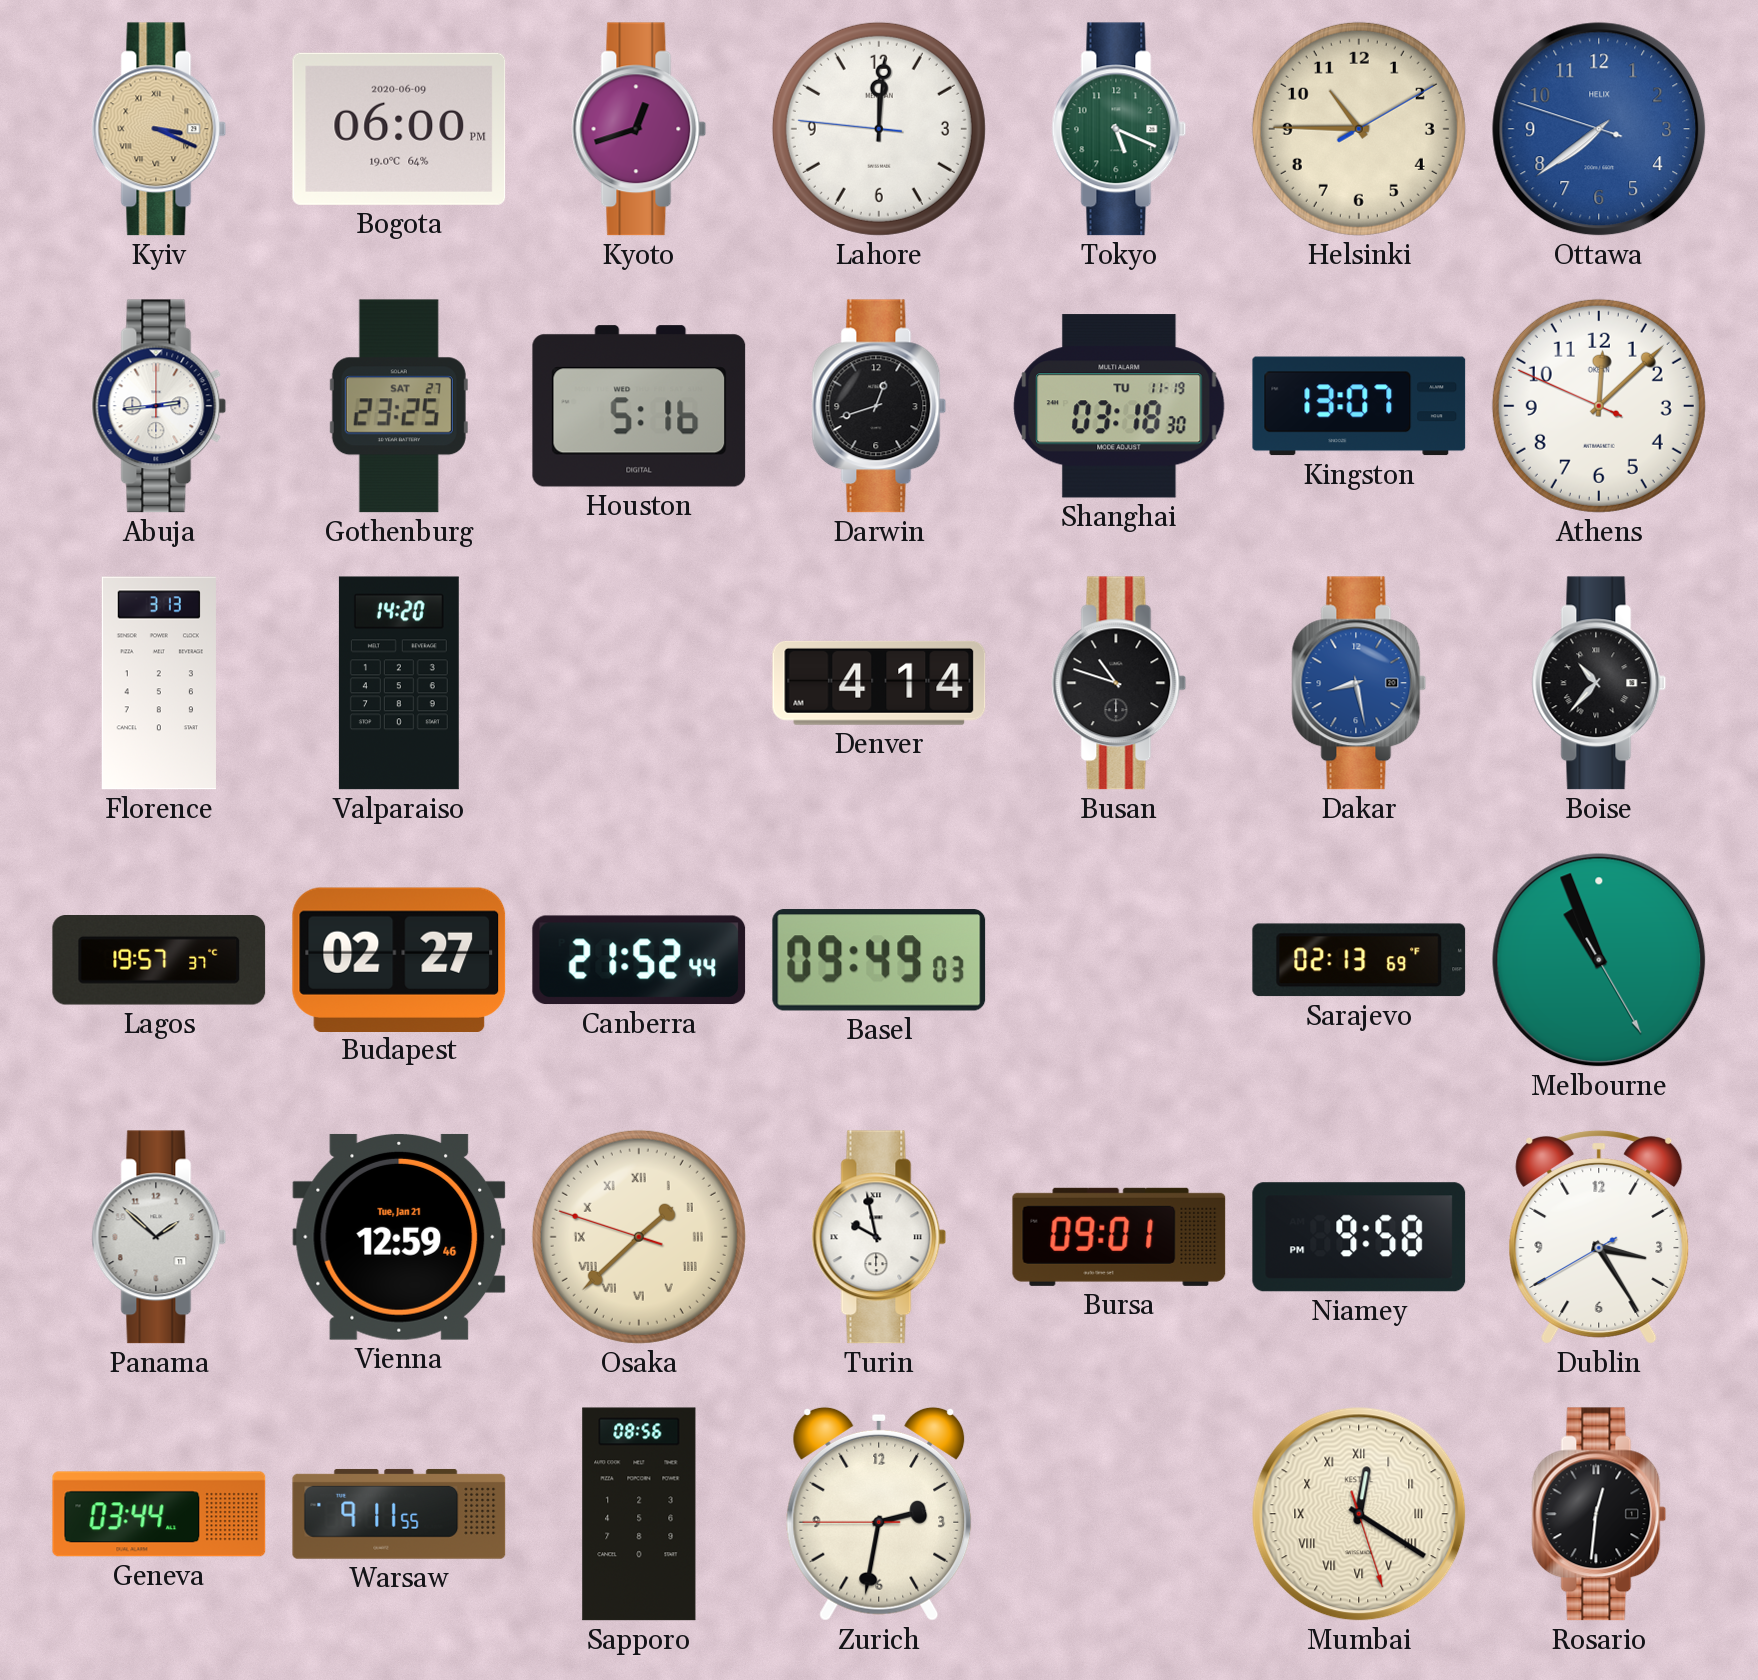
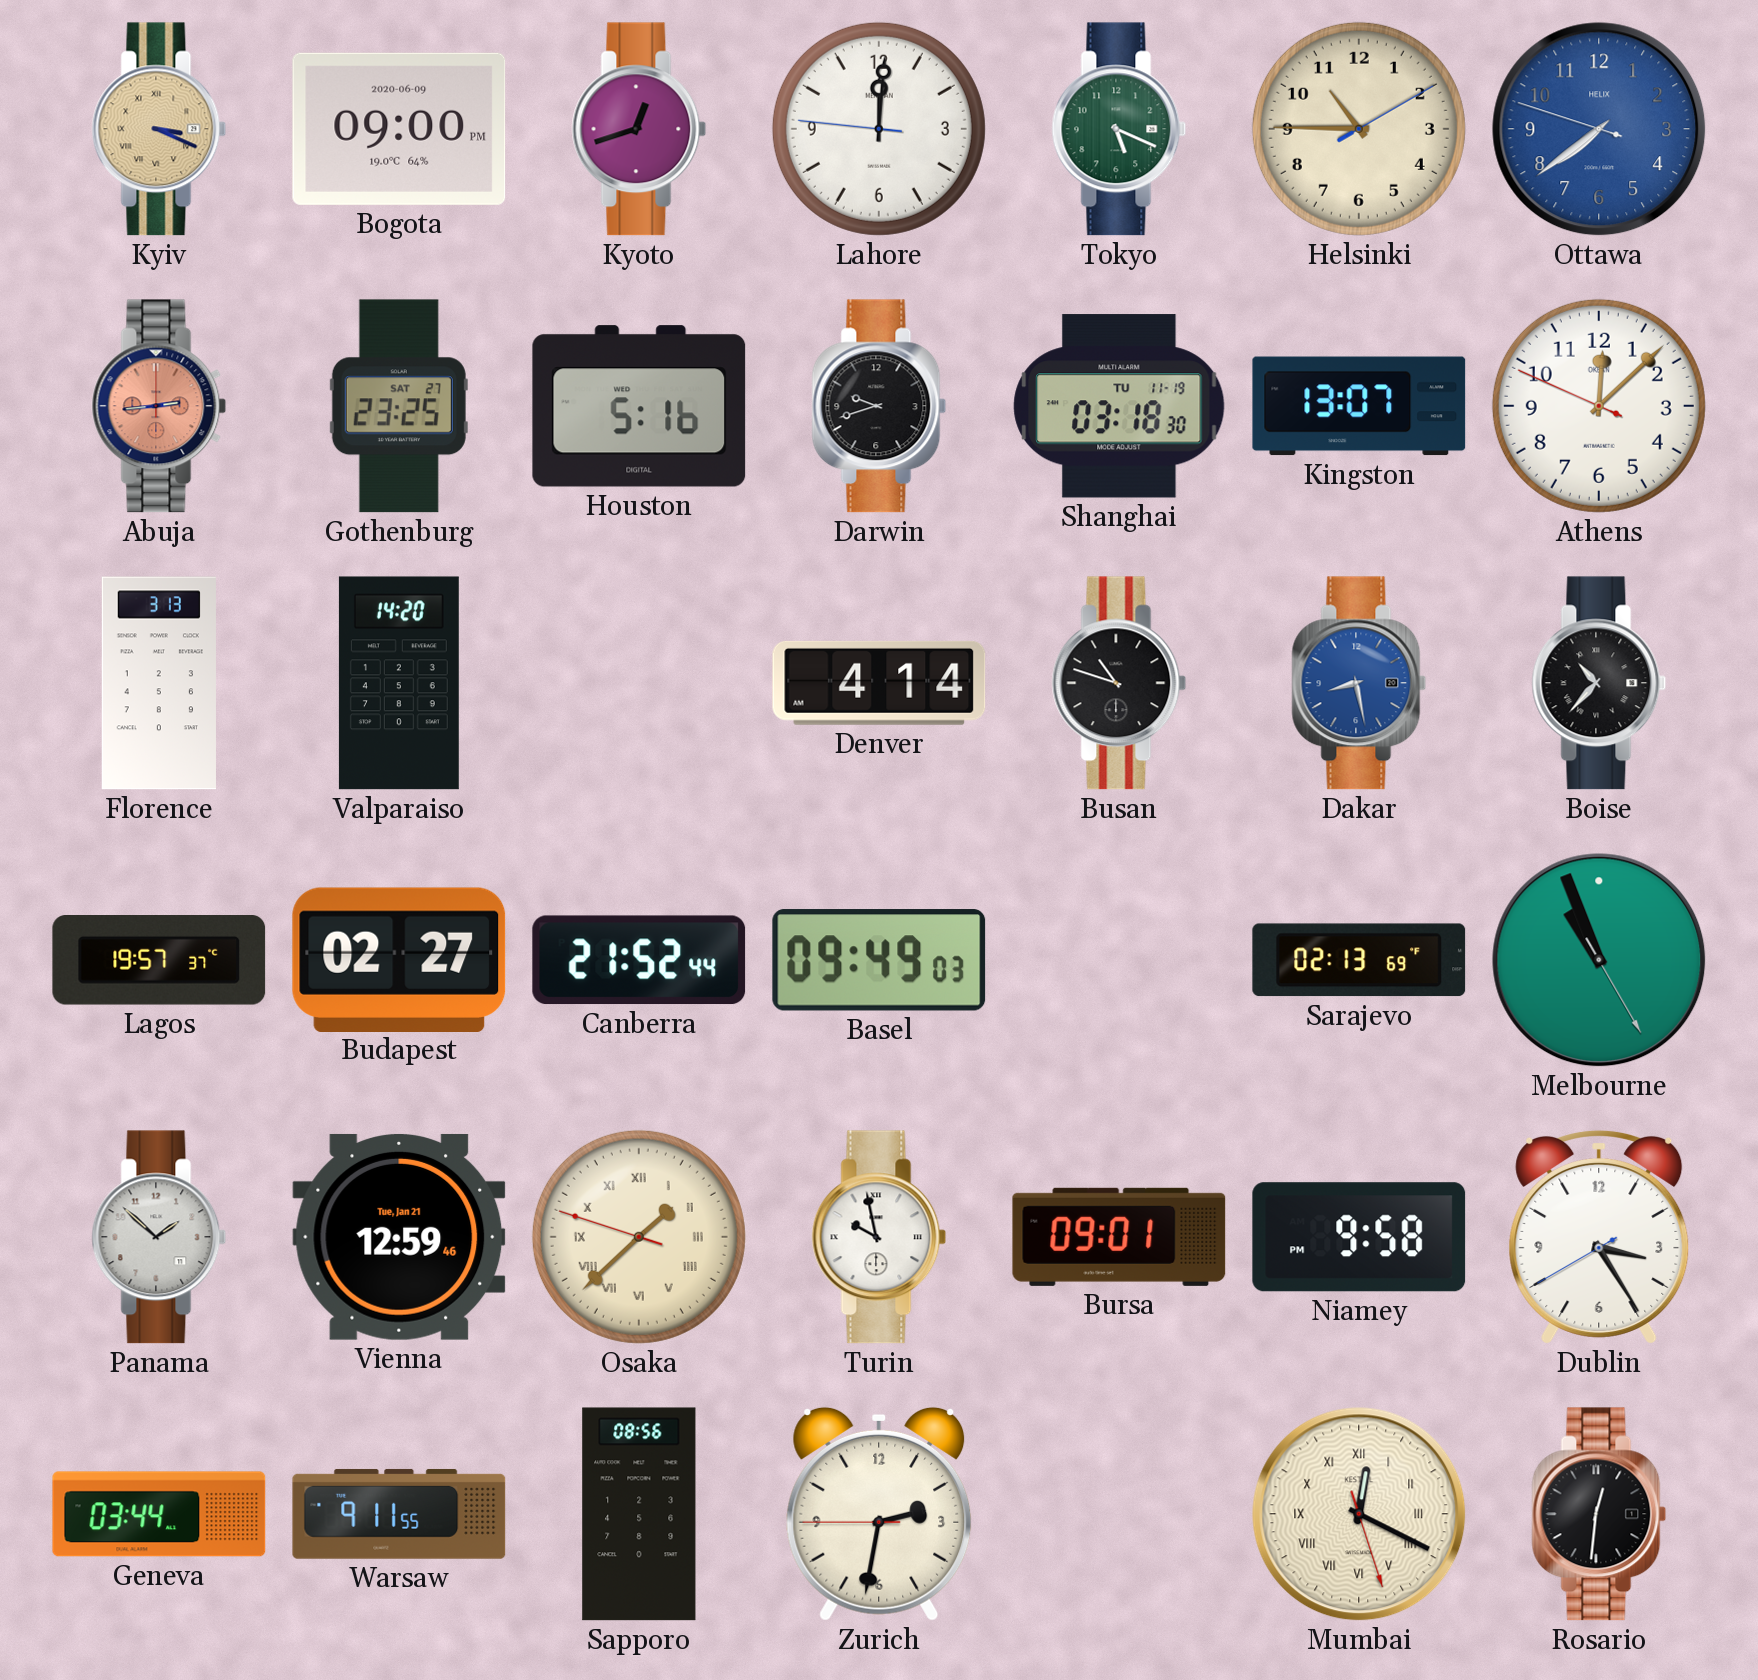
Bogota: 06:00 -> 09:00 (399, 129)
Abuja dial: white -> salmon (159, 406)
Darwin: 12:42 -> 9:42 (879, 406)
Mumbai: 12:20 -> 12:19 (1359, 1514)
